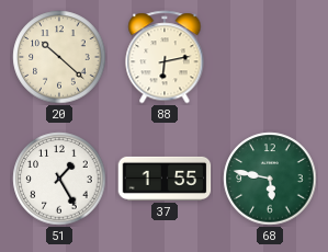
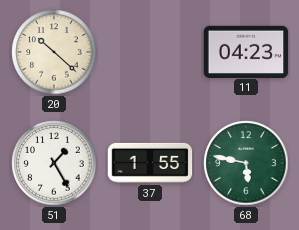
88: 6:13 -> none (165, 57)
11: none -> 04:23 (246, 51)
